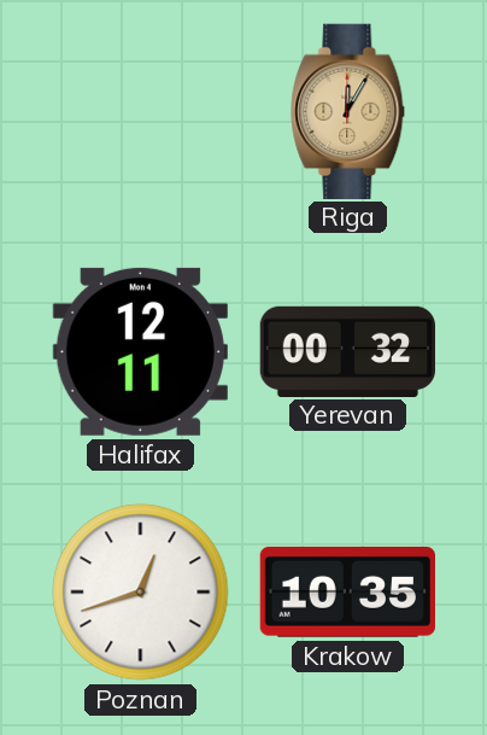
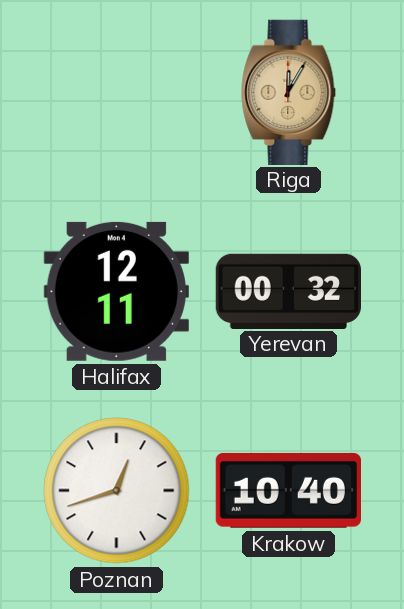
Krakow: 10:35 -> 10:40 (288, 490)
